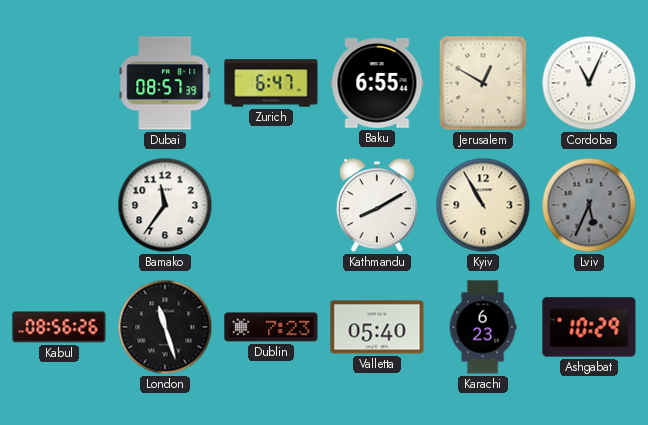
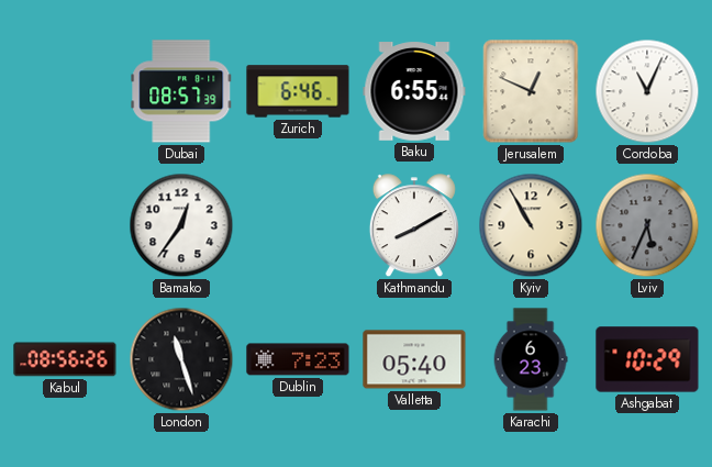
Zurich: 6:47 -> 6:46 (298, 91)
Jerusalem: 12:50 -> 12:49 (531, 91)
Bamako: 11:36 -> 12:36 (181, 225)
